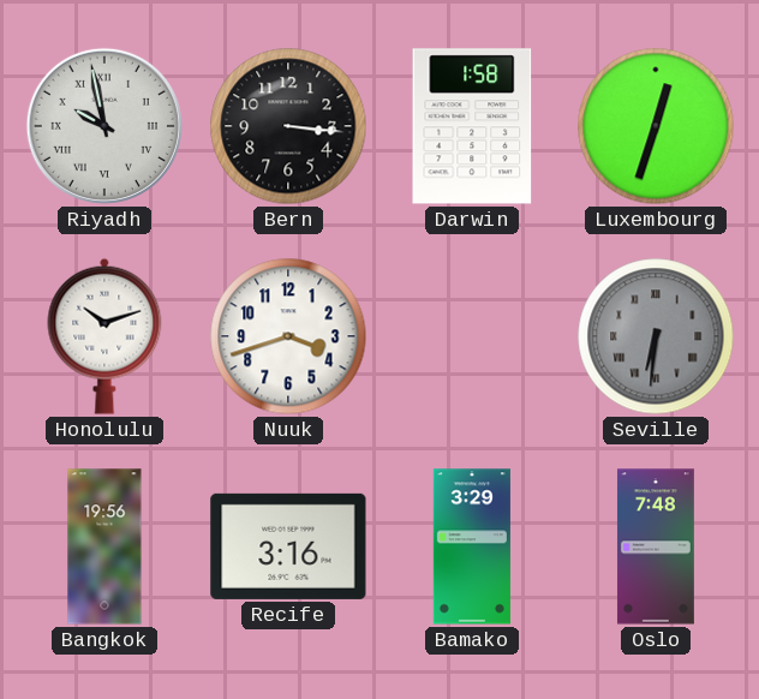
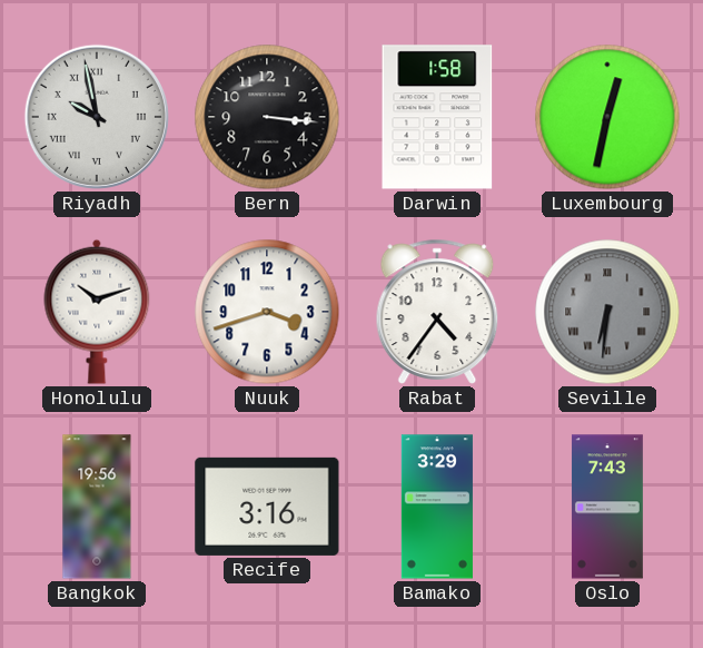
Luxembourg: 12:33 -> 12:32 (607, 117)
Rabat: none -> 4:36 (437, 312)
Oslo: 7:48 -> 7:43 (607, 507)
